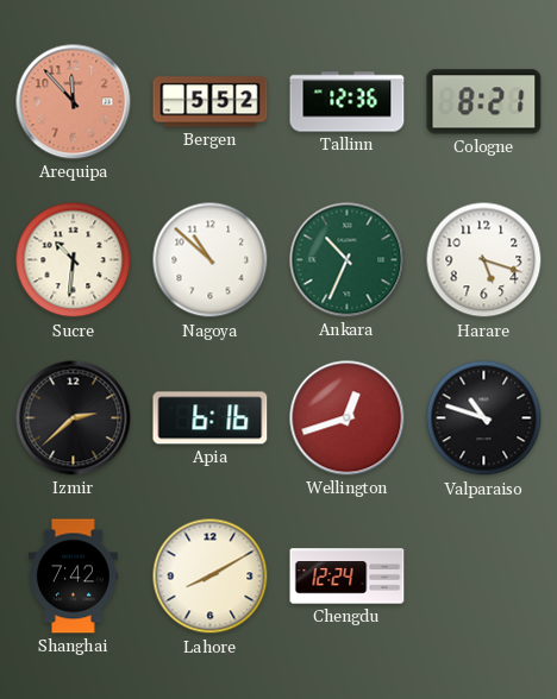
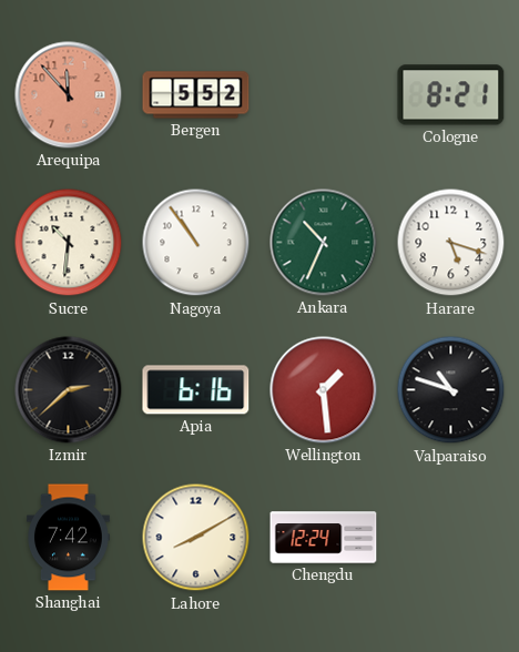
Tallinn: 12:36 -> none (348, 102)
Nagoya: 10:52 -> 10:54 (196, 243)
Wellington: 12:42 -> 1:29 (324, 390)
